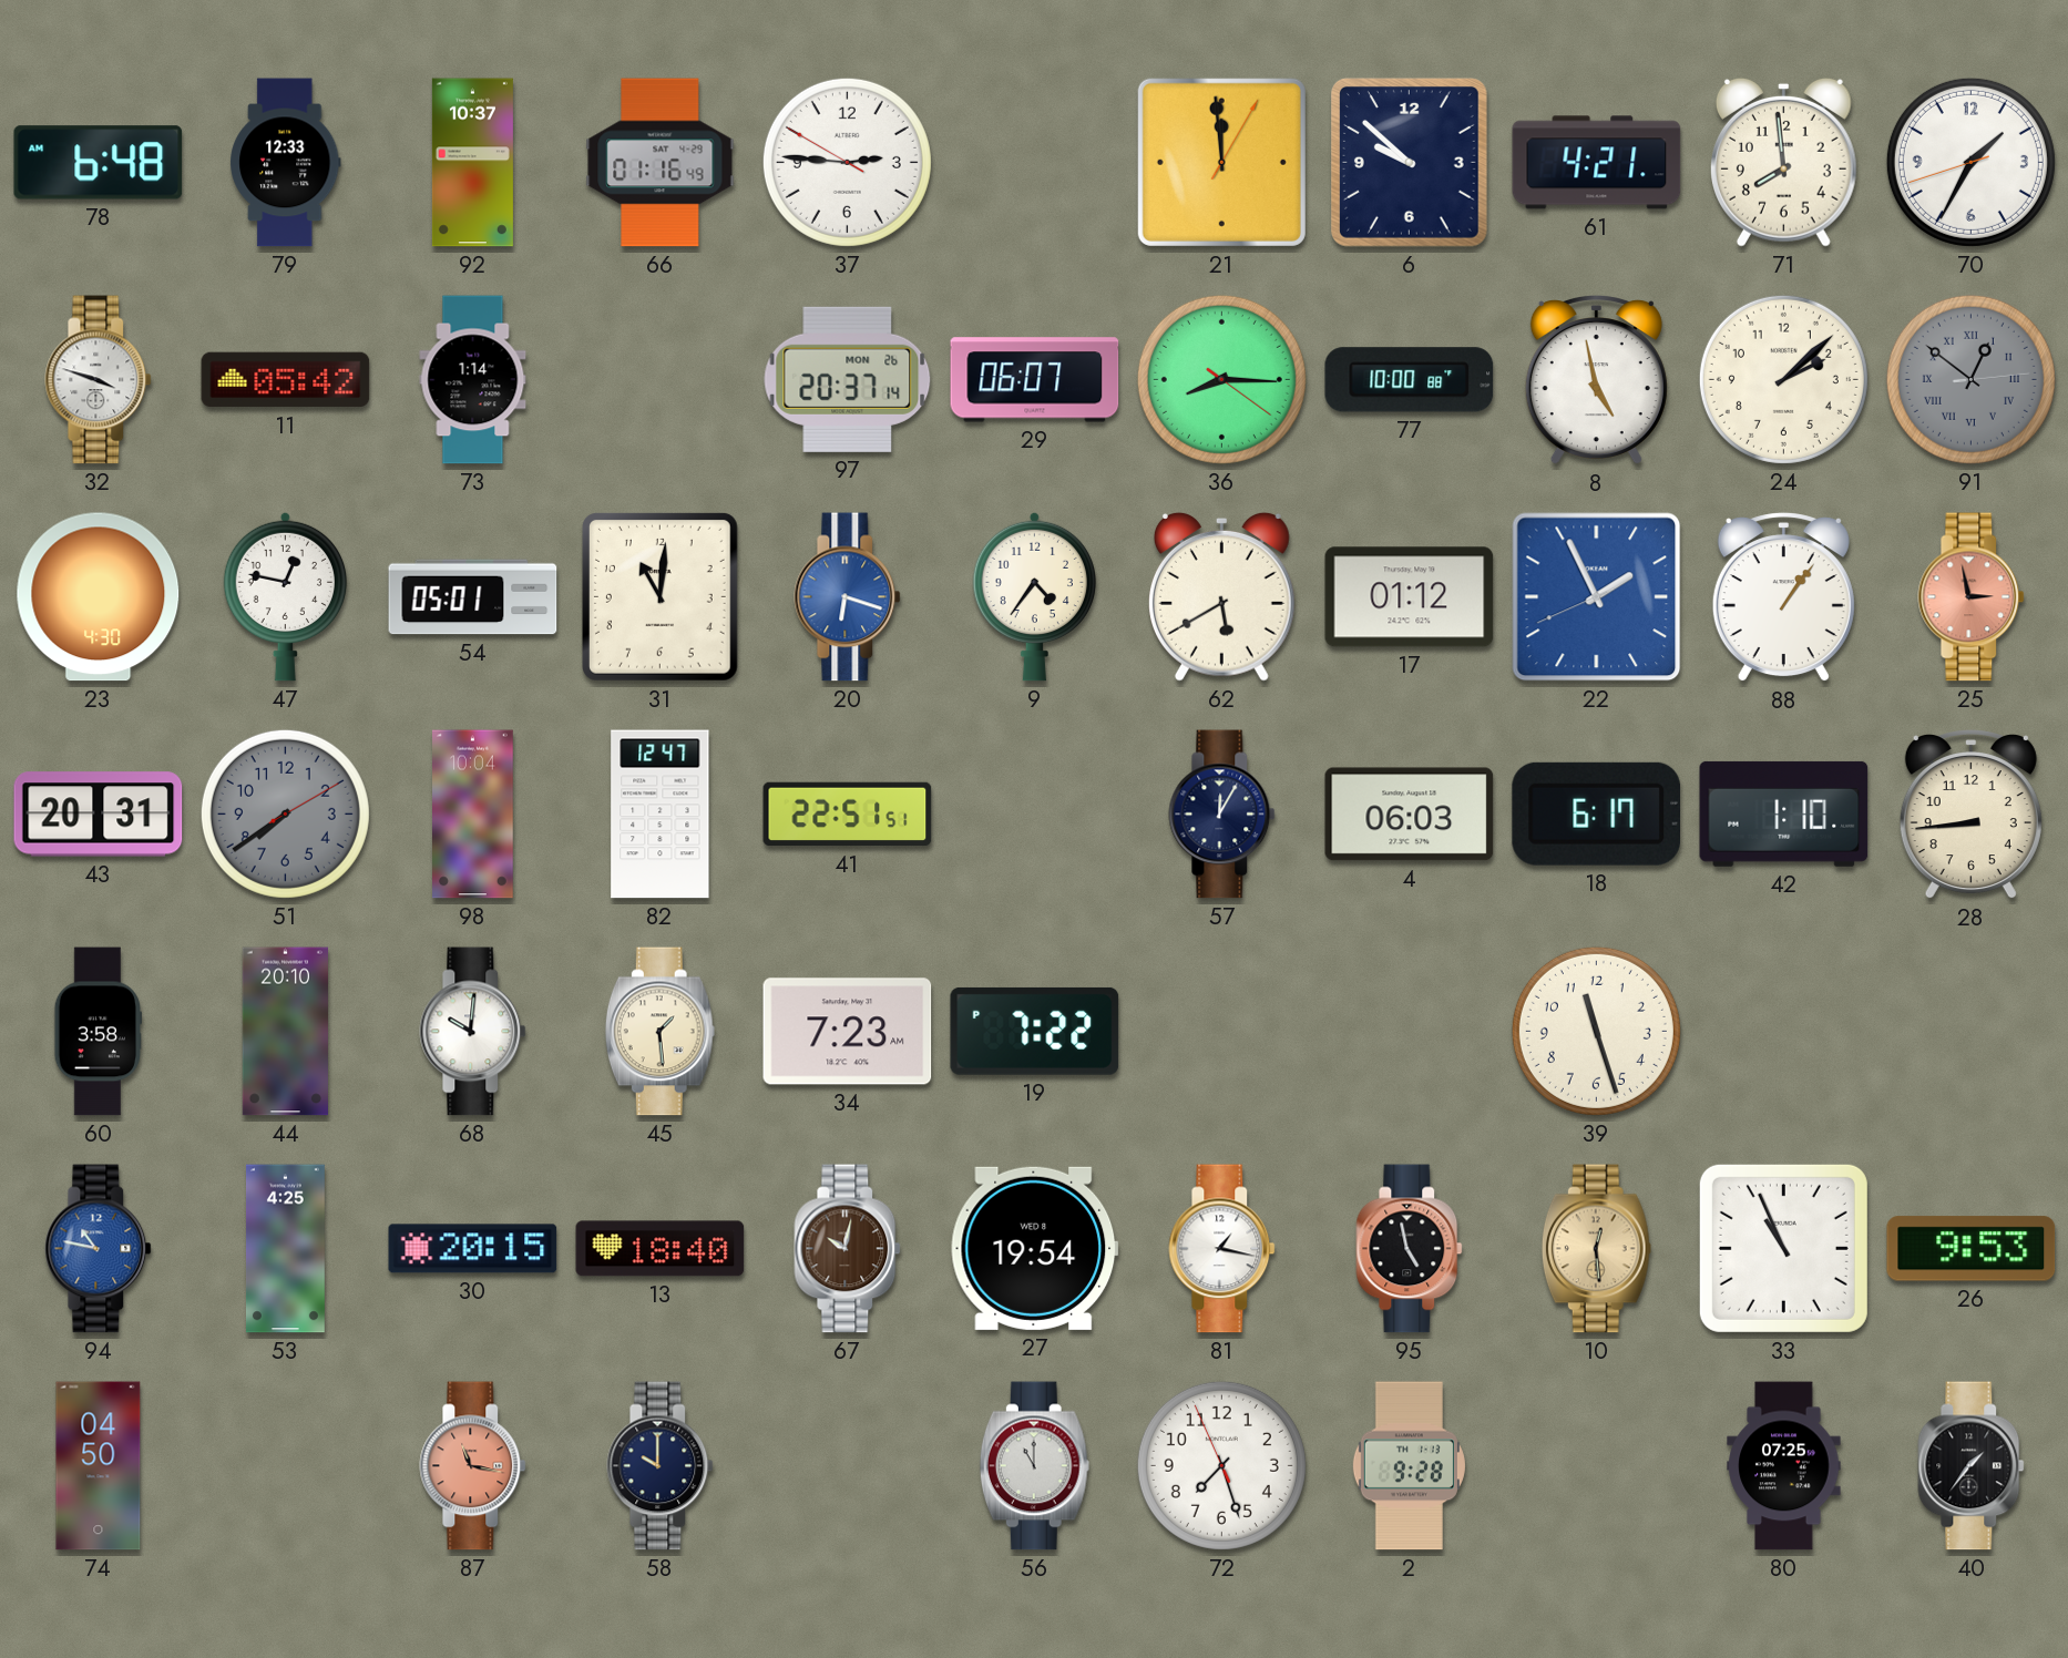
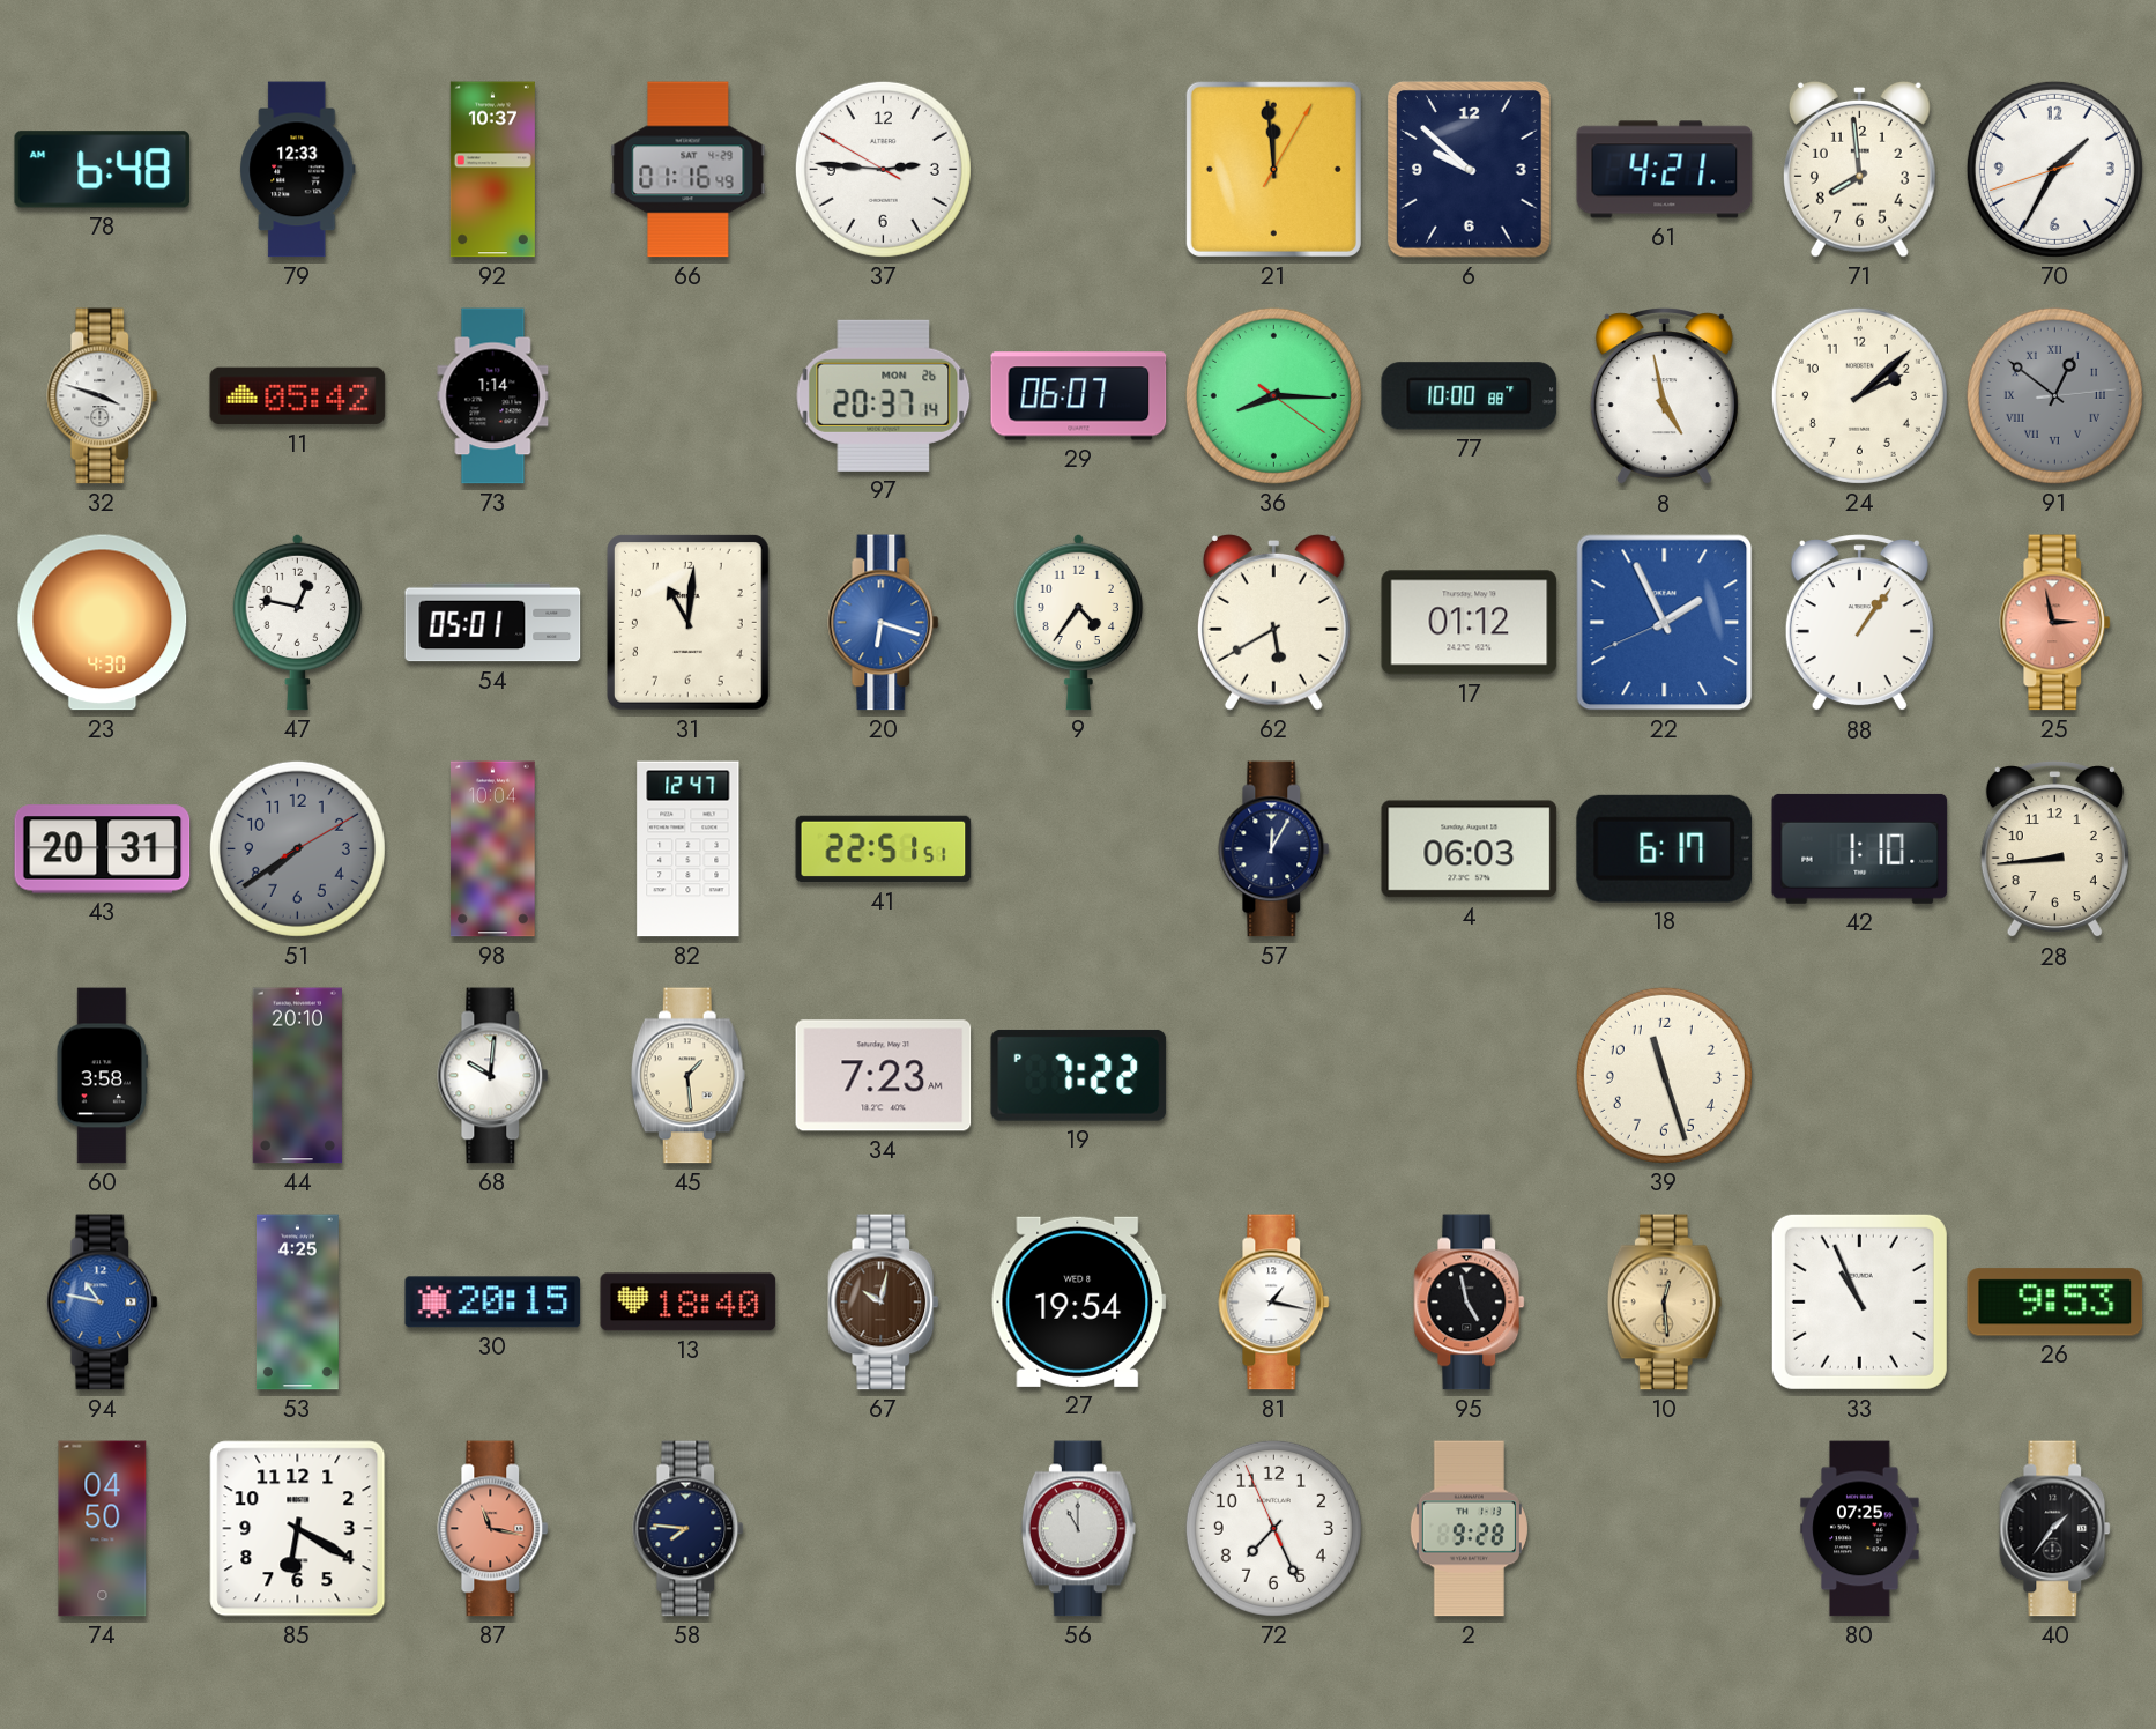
85: none -> 6:20 (298, 1529)
58: 10:00 -> 7:46 (689, 1529)
72: 7:26 -> 7:25 (1273, 1528)
